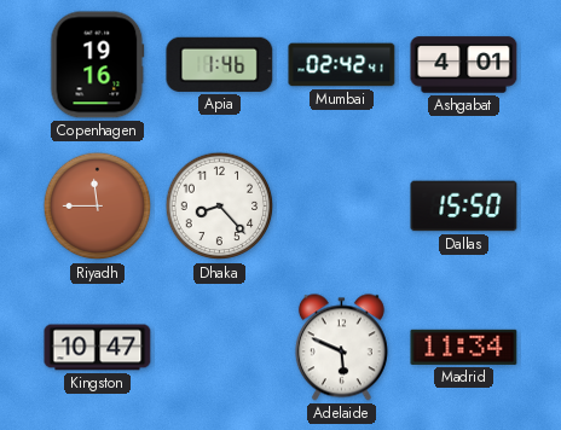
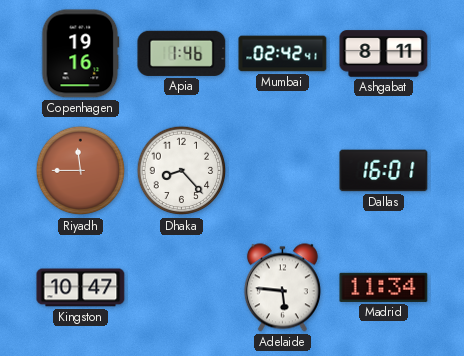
Ashgabat: 4:01 -> 8:11 (384, 54)
Dallas: 15:50 -> 16:01 (384, 171)
Adelaide: 5:49 -> 5:46 (282, 288)
